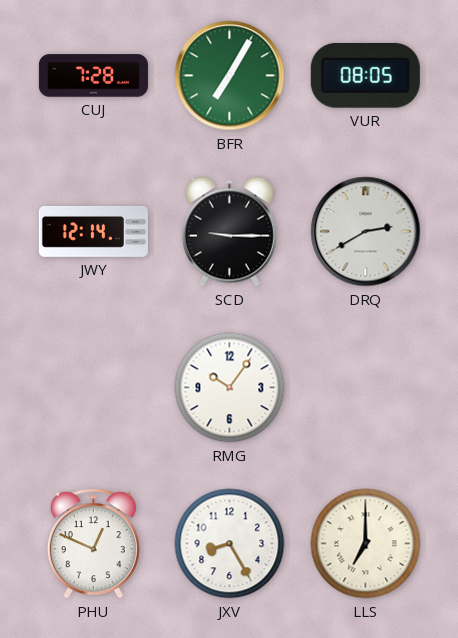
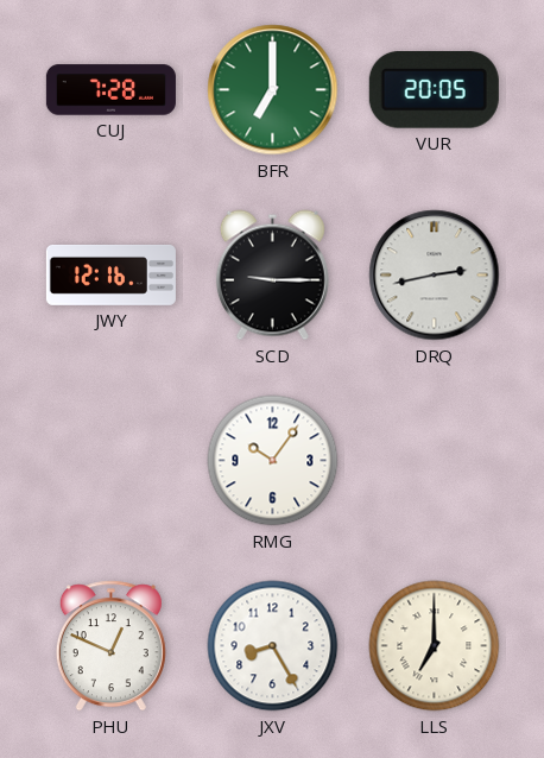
BFR: 7:05 -> 7:00 (273, 90)
VUR: 08:05 -> 20:05 (434, 89)
JWY: 12:14 -> 12:16 (110, 274)
DRQ: 2:40 -> 2:43 (435, 276)
